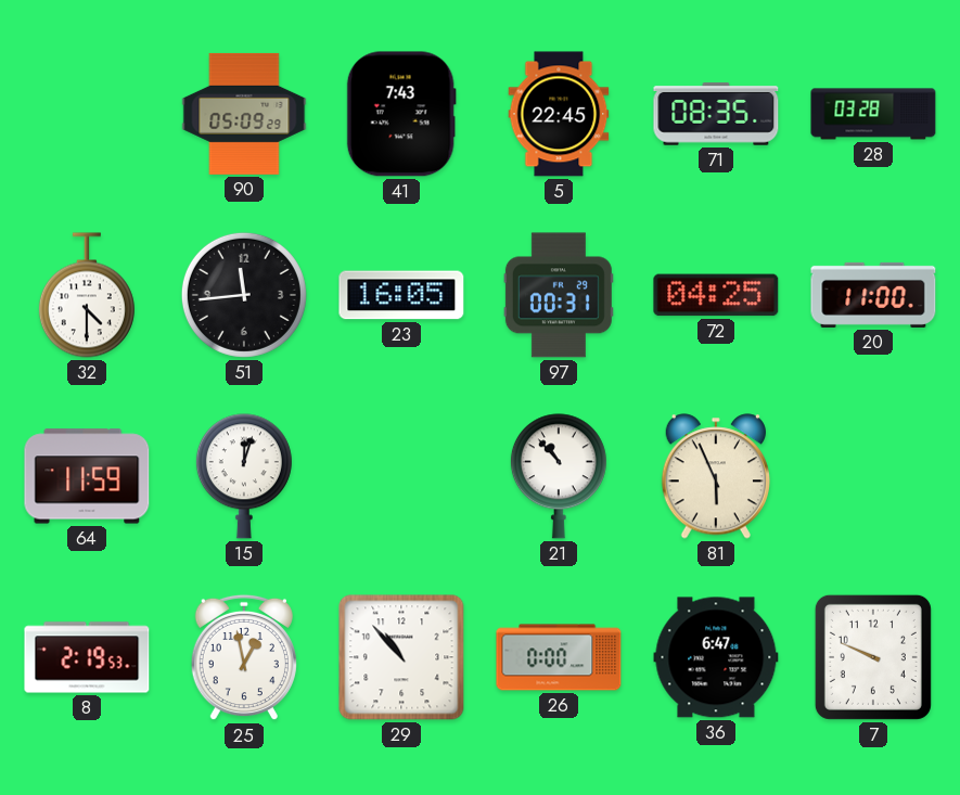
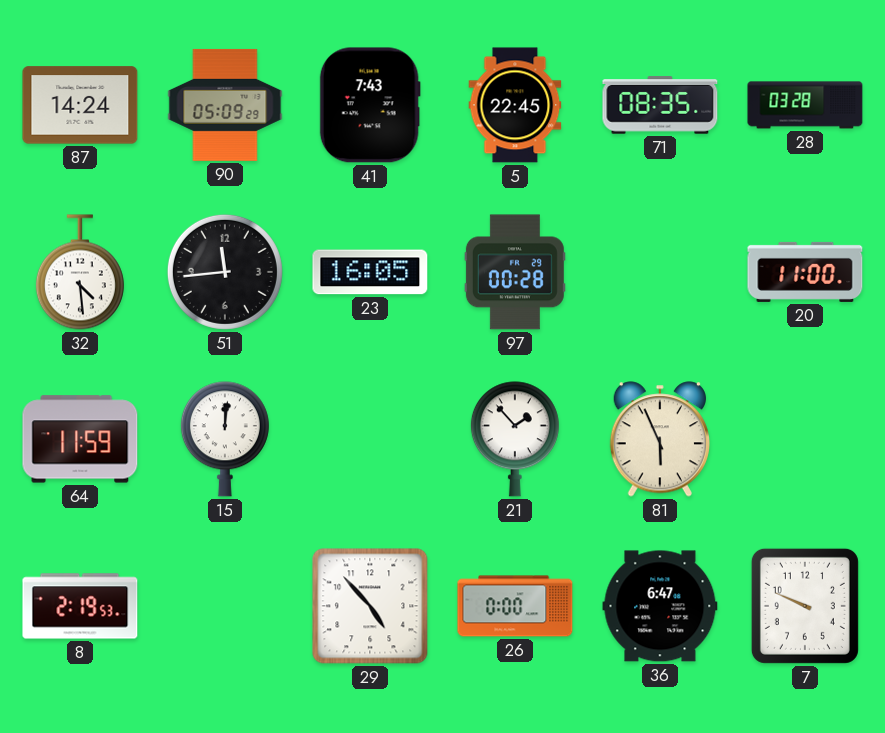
87: none -> 14:24 (80, 105)
32: 4:30 -> 4:29 (80, 272)
97: 00:31 -> 00:28 (515, 272)
72: 04:25 -> none (716, 295)
15: 12:03 -> 12:01 (225, 439)
21: 10:53 -> 1:53 (515, 439)
25: 12:58 -> none (244, 657)
29: 10:53 -> 4:53 (370, 606)
